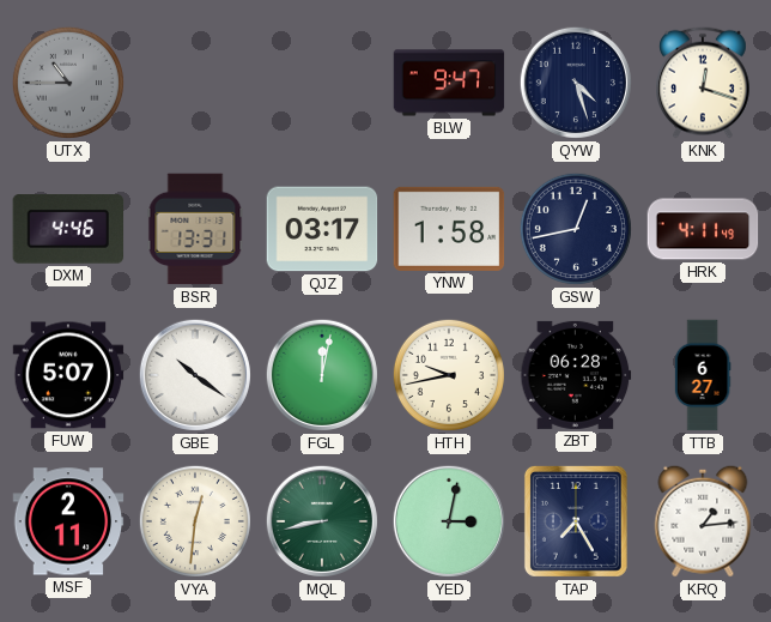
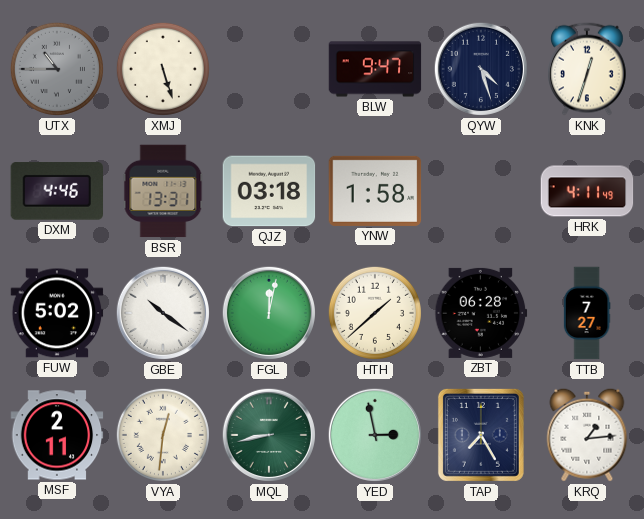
XMJ: none -> 5:27 (163, 69)
KNK: 12:18 -> 12:33 (588, 69)
QJZ: 03:17 -> 03:18 (269, 191)
GSW: 12:43 -> none (576, 229)
FUW: 5:07 -> 5:02 (57, 313)
HTH: 9:43 -> 1:38 (375, 313)
TTB: 6:27 -> 7:27 (587, 313)
YED: 3:02 -> 2:58 (375, 435)
